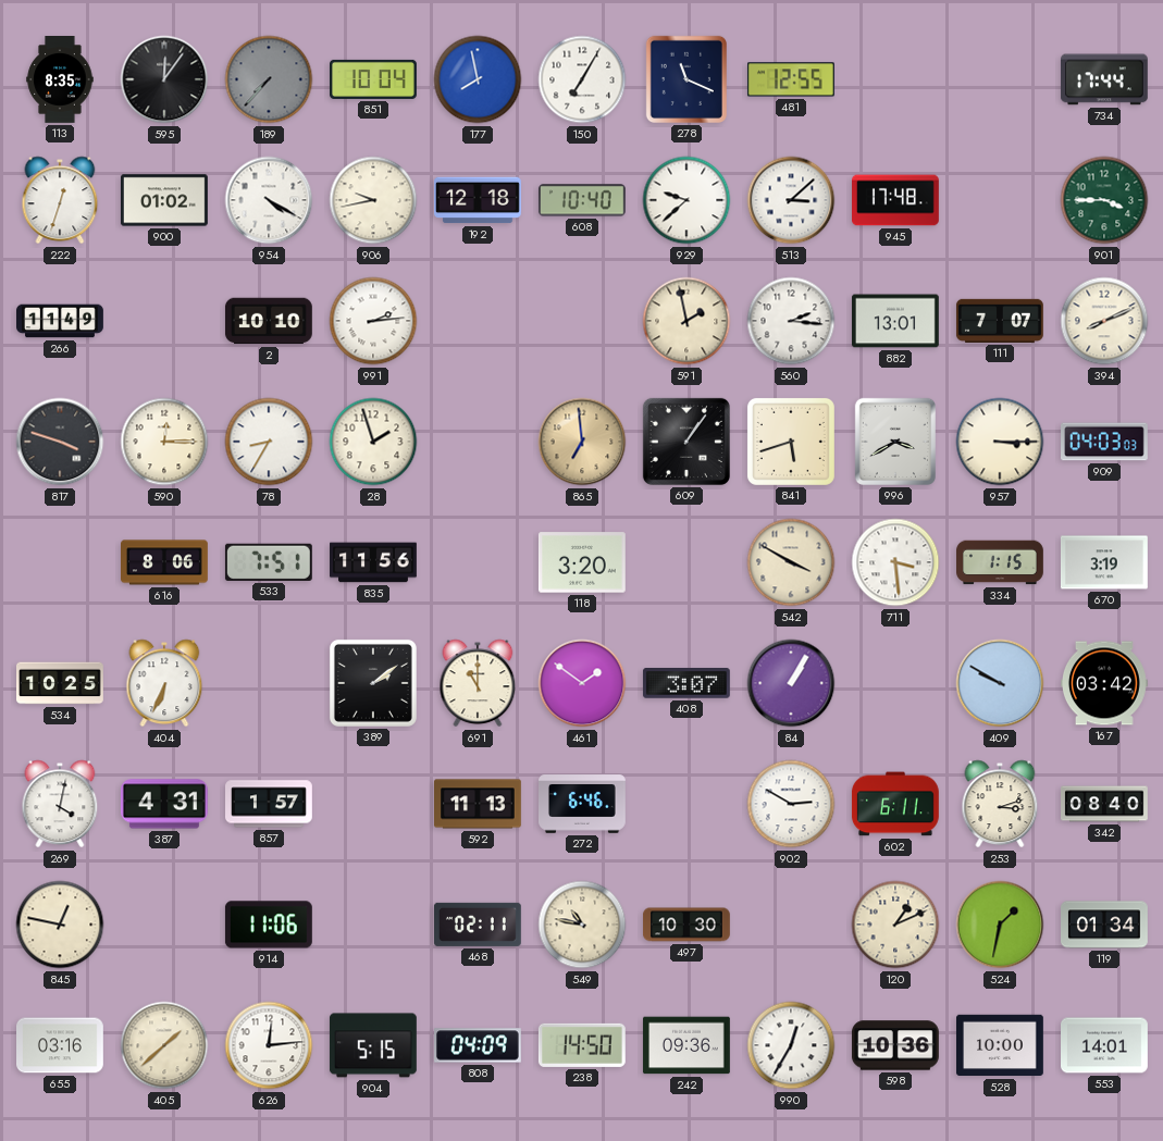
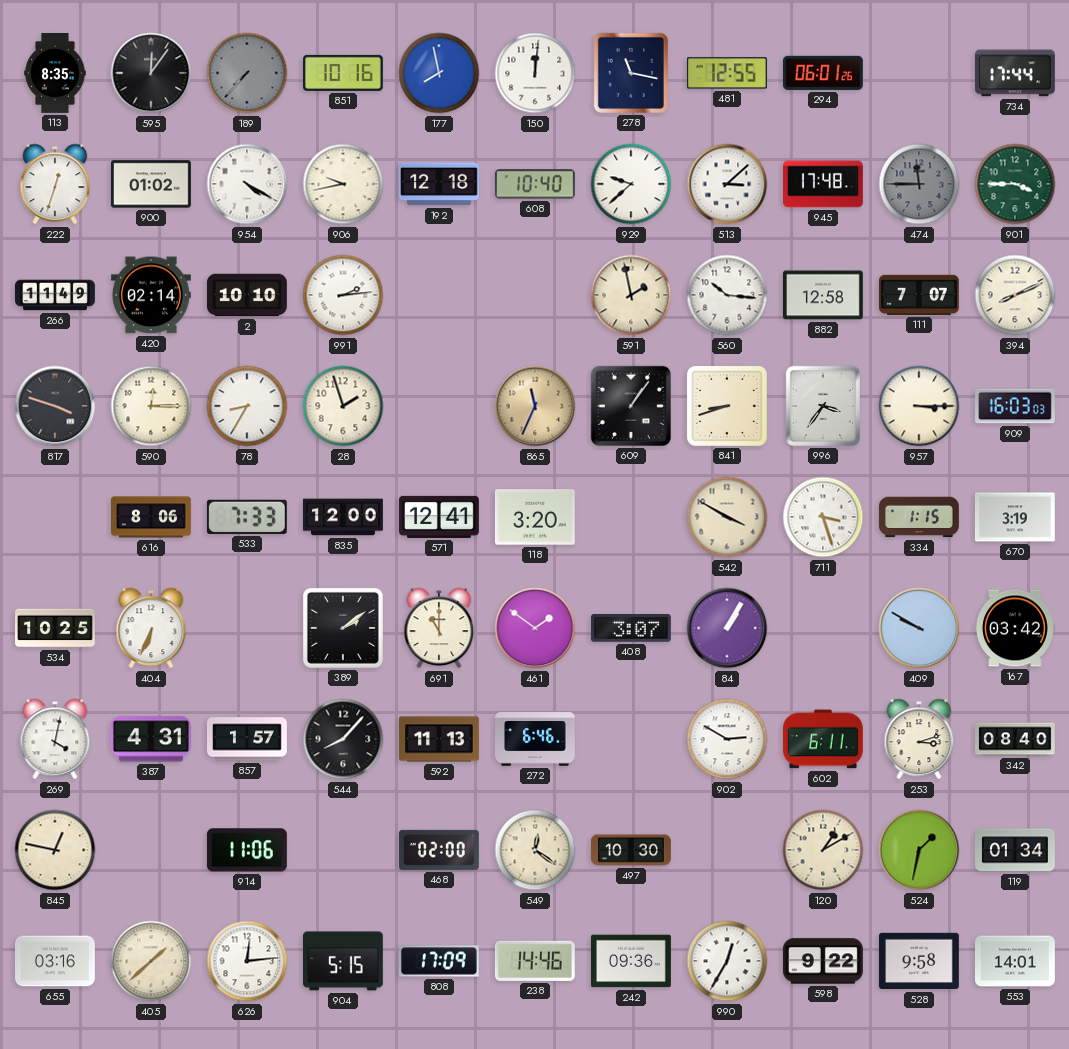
851: 10:04 -> 10:16 (344, 73)
150: 7:05 -> 12:01 (535, 73)
278: 11:19 -> 11:17 (631, 73)
294: none -> 06:01 (823, 73)
474: none -> 11:45 (919, 184)
420: none -> 02:14 (151, 295)
560: 2:16 -> 10:16 (727, 295)
882: 13:01 -> 12:58 (823, 295)
865: 6:59 -> 11:34 (535, 406)
841: 5:42 -> 8:42 (727, 406)
996: 3:40 -> 3:36 (823, 406)
909: 04:03 -> 16:03 (1016, 406)
533: 7:51 -> 7:33 (247, 517)
835: 11:56 -> 12:00 (344, 517)
571: none -> 12:41 (440, 517)
711: 3:29 -> 3:27 (823, 517)
544: none -> 8:07 (343, 739)
468: 02:11 -> 02:00 (439, 850)
549: 10:47 -> 12:21 (535, 850)
120: 1:11 -> 1:10 (823, 850)
808: 04:09 -> 17:09 (440, 961)
238: 14:50 -> 14:46 (535, 961)
598: 10:36 -> 9:22 (823, 961)
528: 10:00 -> 9:58 (920, 961)
